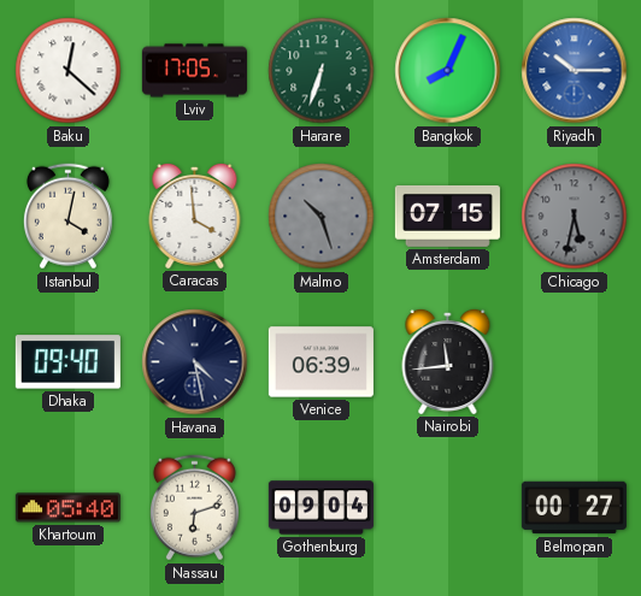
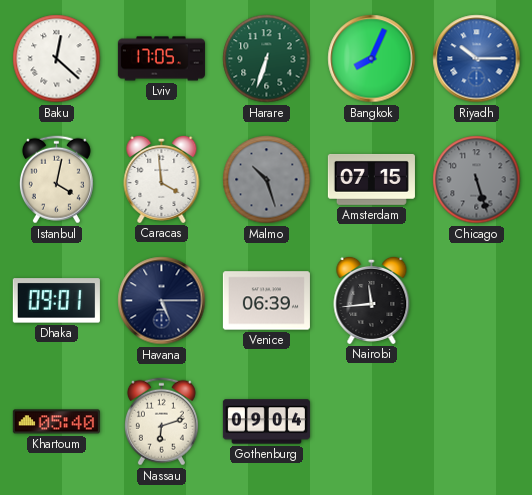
Chicago: 5:32 -> 5:27 (477, 180)
Dhaka: 09:40 -> 09:01 (56, 301)
Havana: 4:28 -> 5:15 (162, 301)
Belmopan: 00:27 -> none (574, 508)
